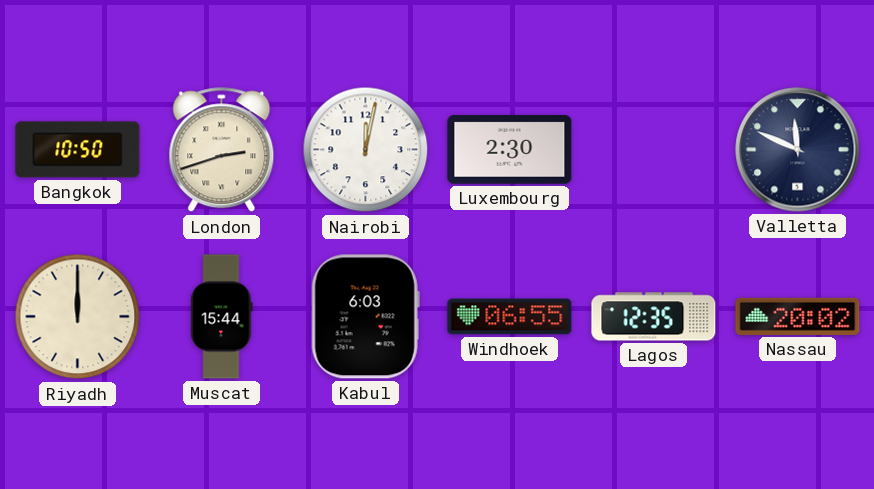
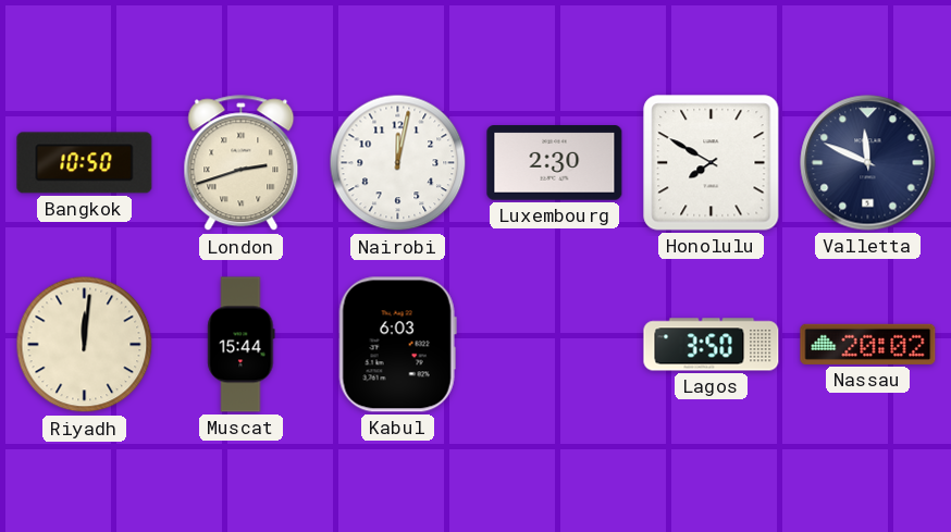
Honolulu: none -> 7:50 (712, 163)
Riyadh: 12:00 -> 12:01 (85, 345)
Windhoek: 06:55 -> none (510, 317)
Lagos: 12:35 -> 3:50 (712, 345)
